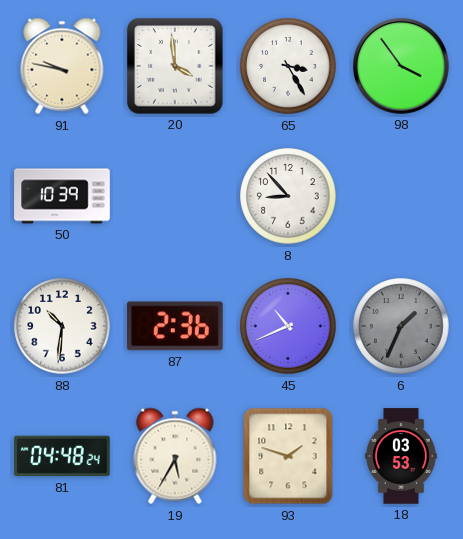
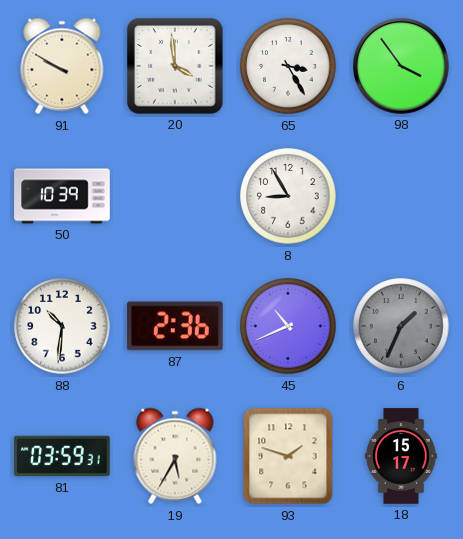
91: 9:47 -> 9:50 (62, 66)
8: 8:53 -> 8:55 (288, 196)
81: 04:48 -> 03:59 (62, 456)
18: 03:53 -> 15:17 (401, 456)
